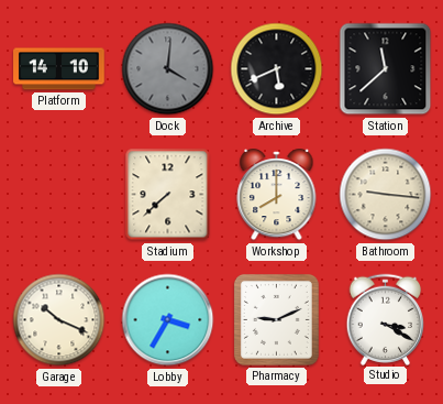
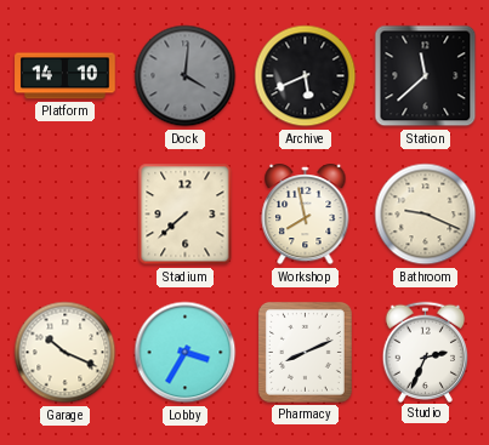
Workshop: 8:00 -> 7:58 (306, 216)
Bathroom: 9:16 -> 9:19 (426, 215)
Pharmacy: 9:11 -> 8:11 (305, 352)
Studio: 3:20 -> 2:34 (426, 352)
